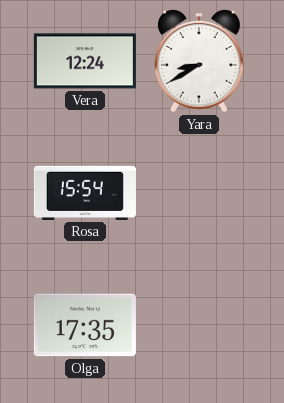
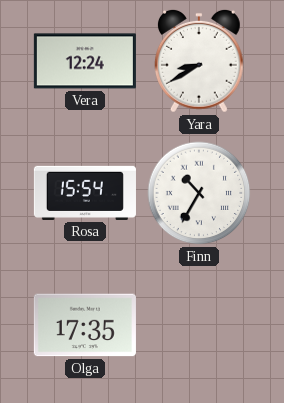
Finn: none -> 10:35 (199, 193)
